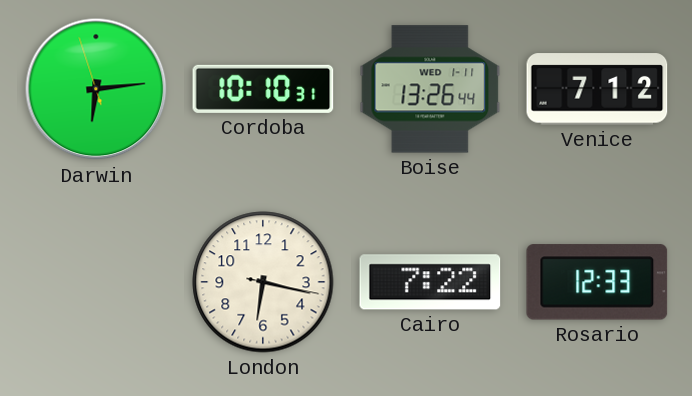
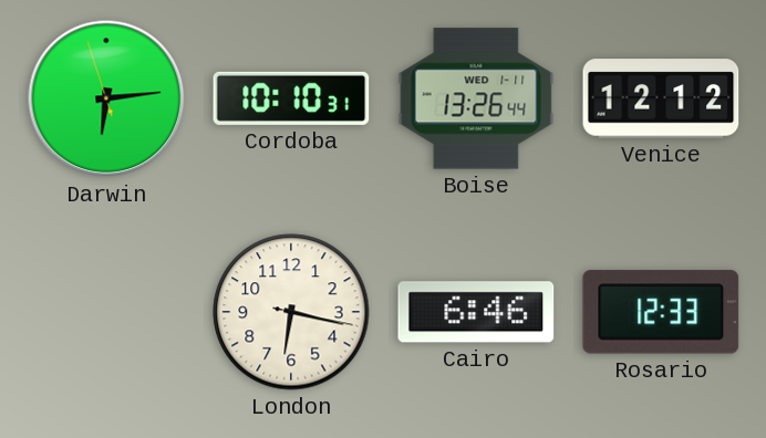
Venice: 7:12 -> 12:12 (661, 98)
Cairo: 7:22 -> 6:46 (476, 312)
